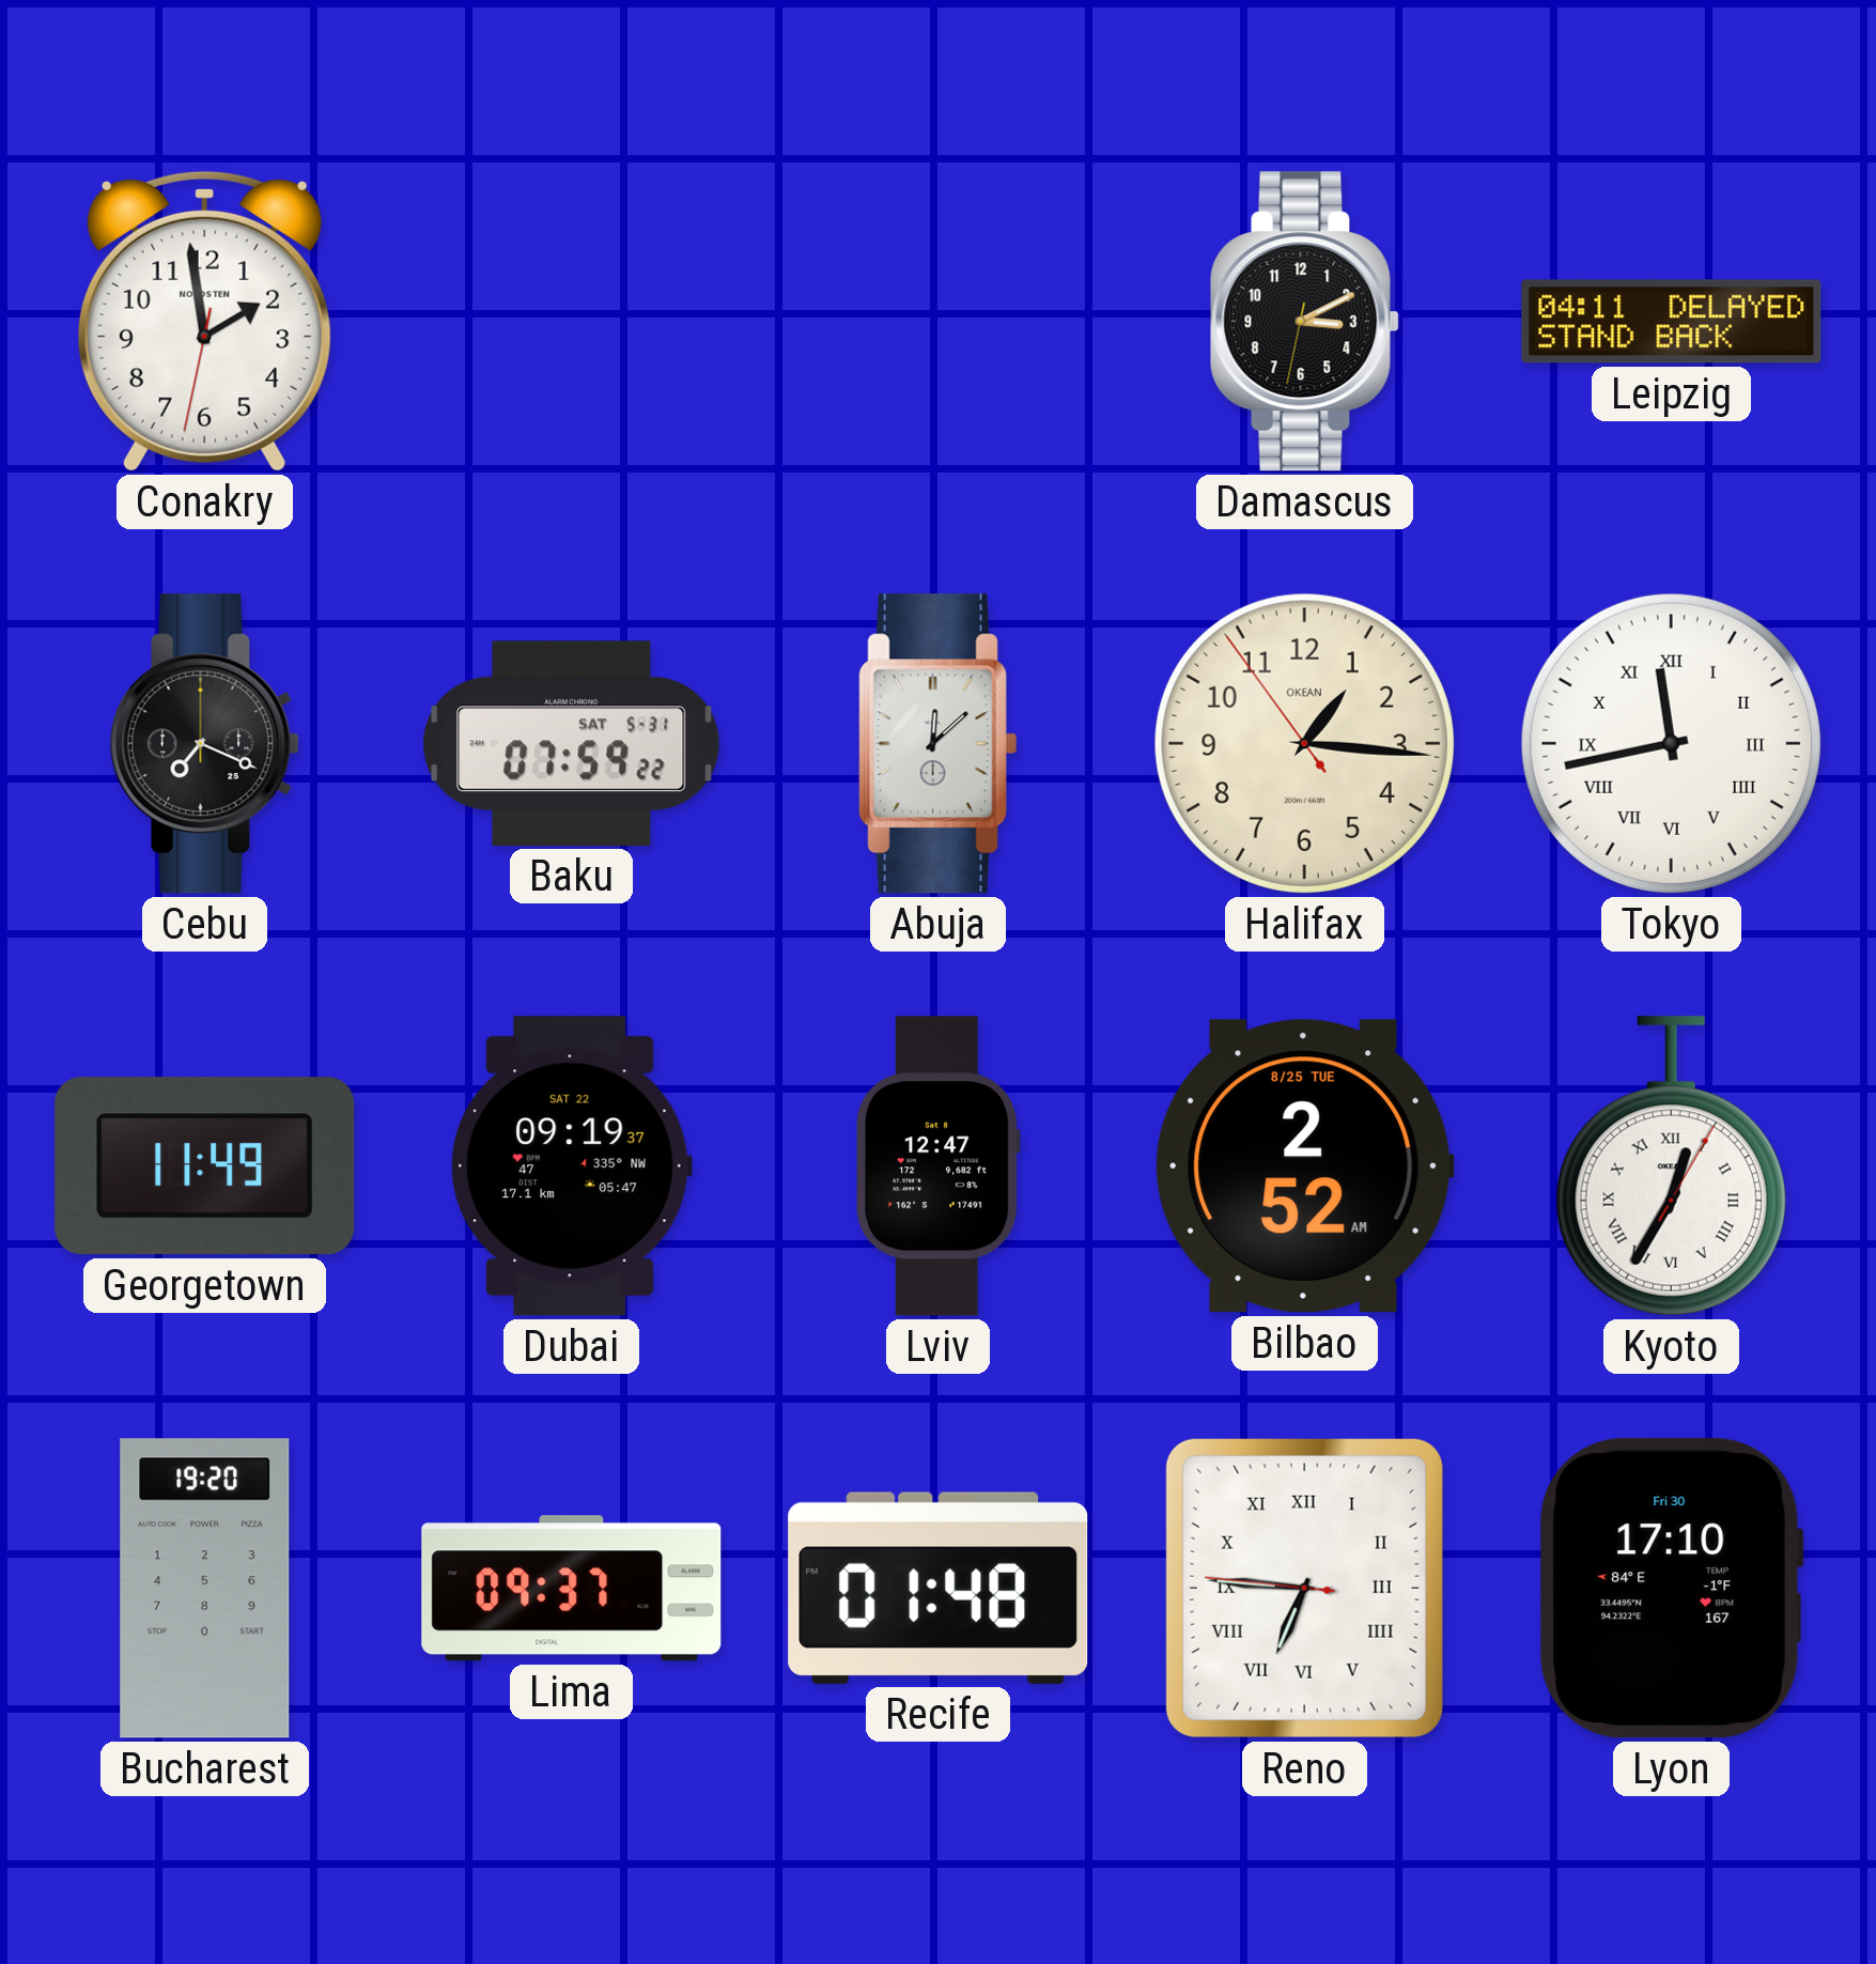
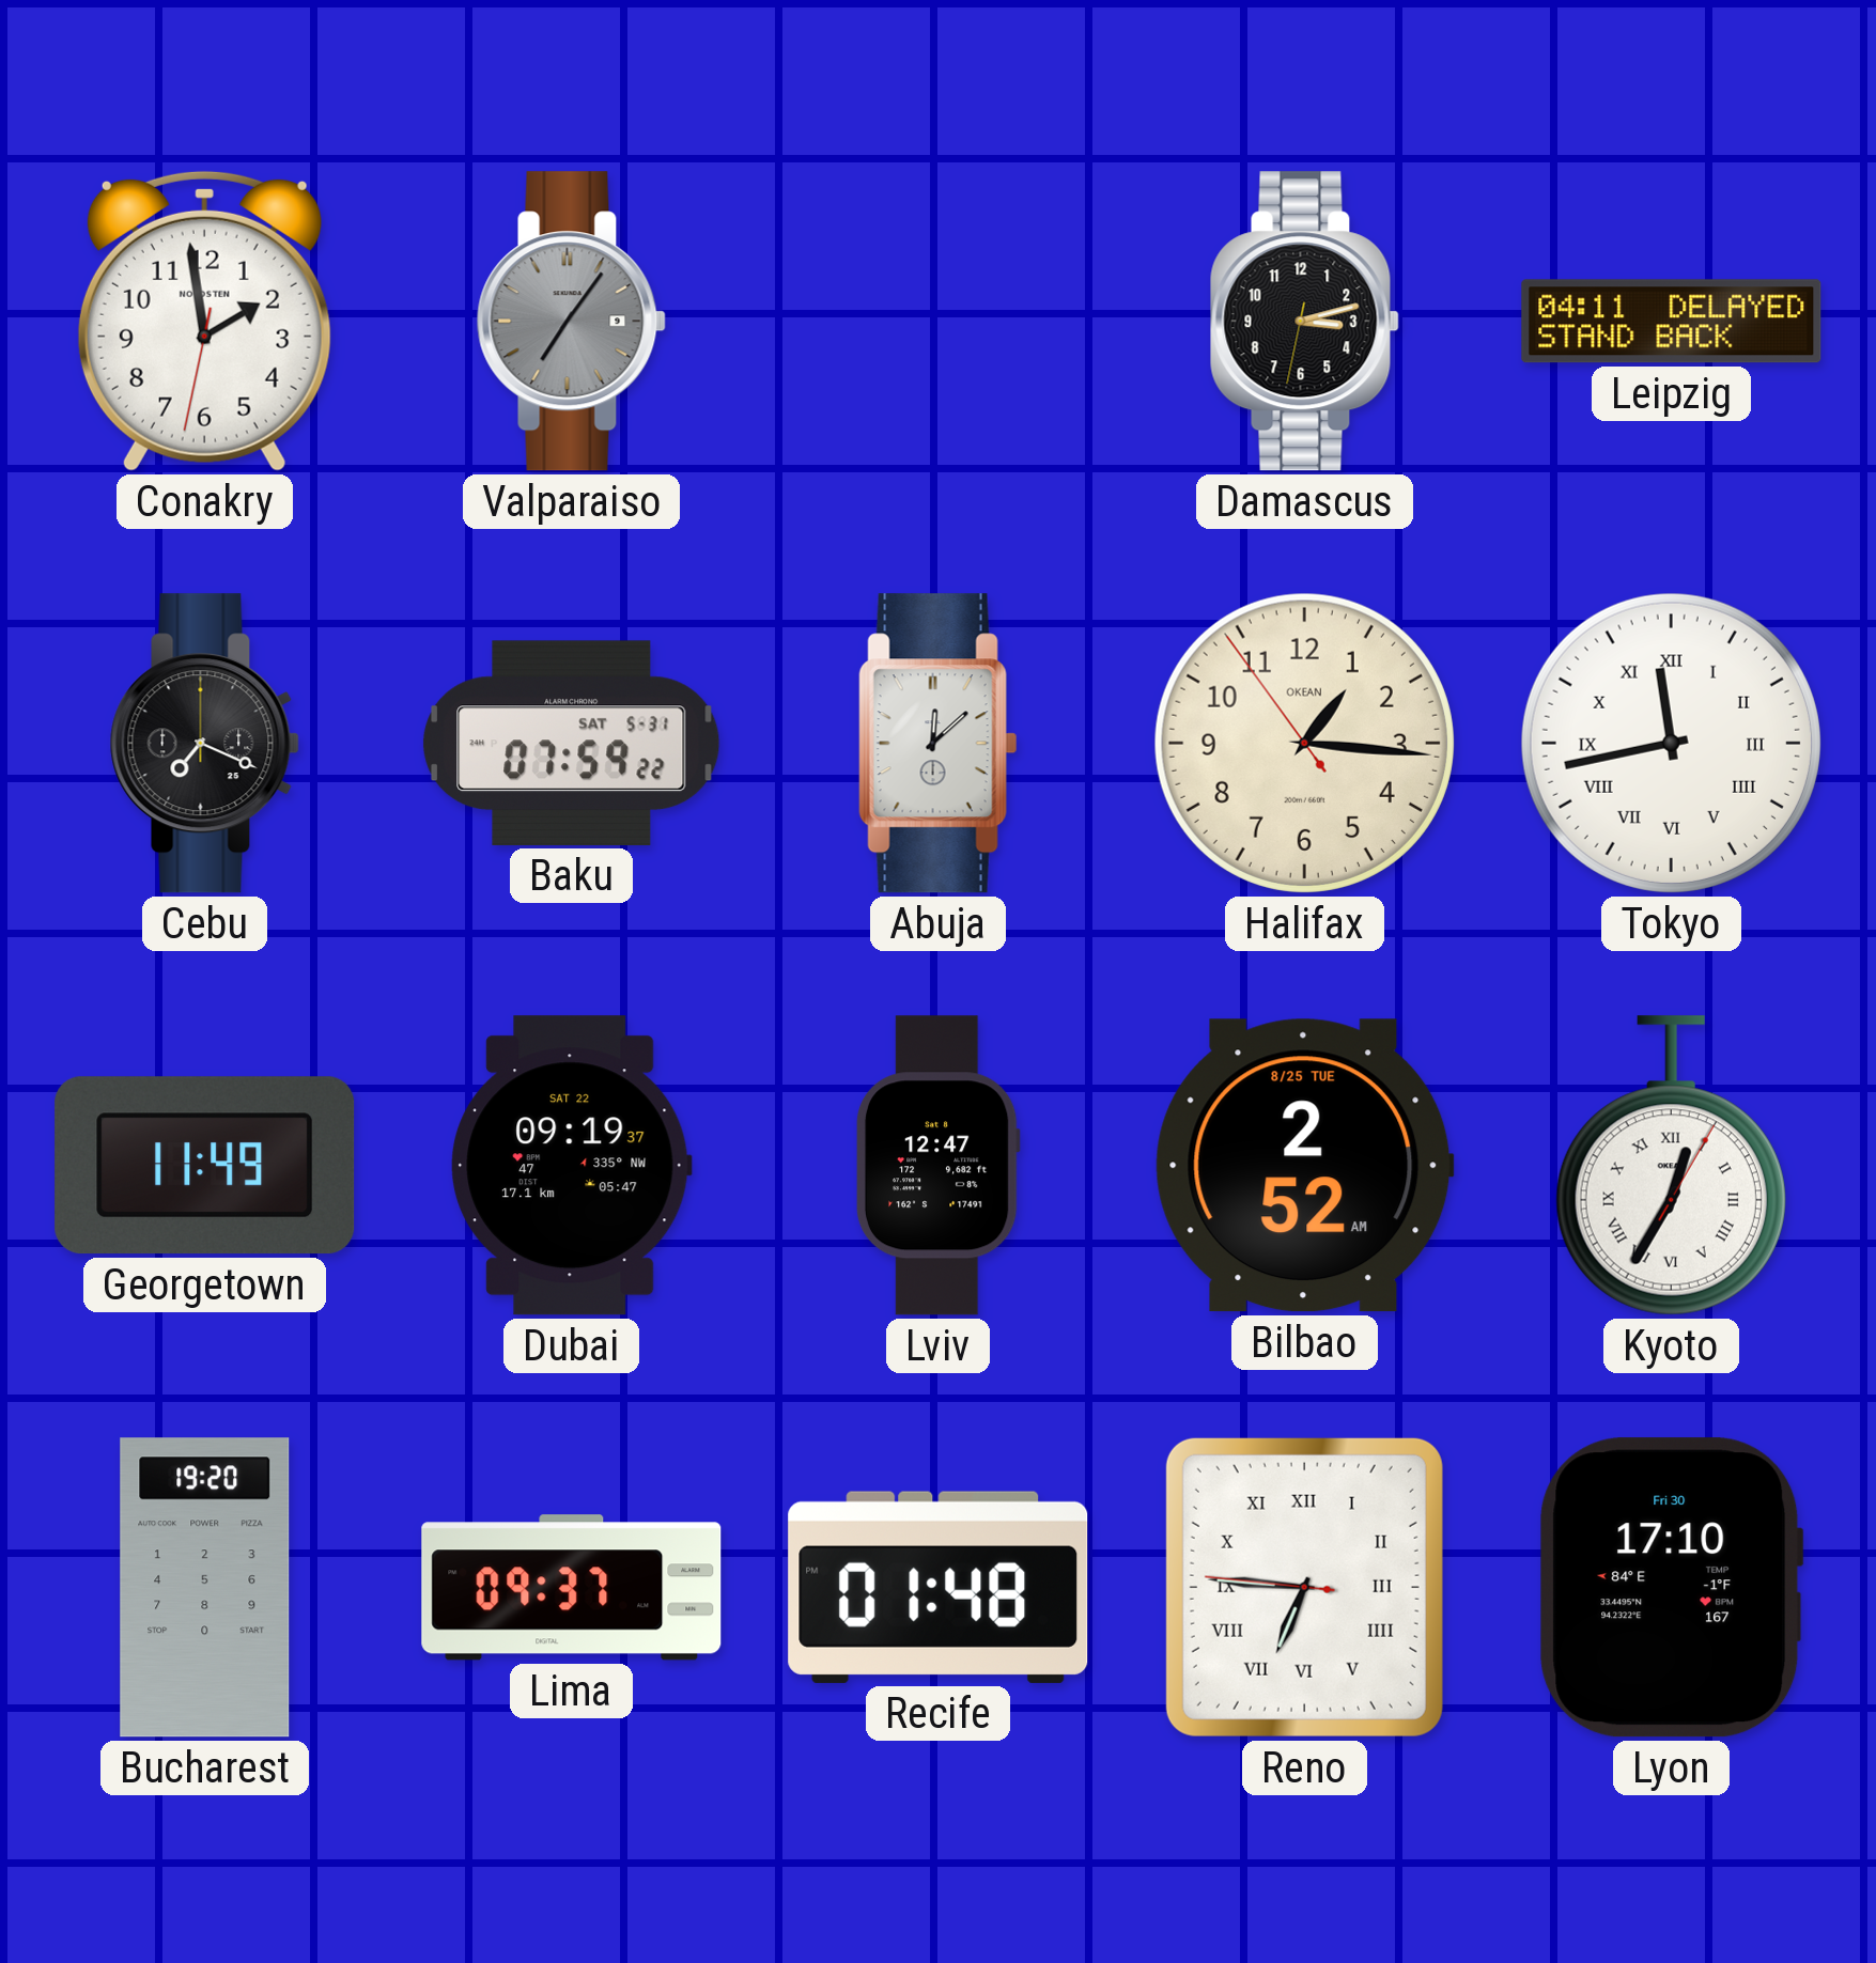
Valparaiso: none -> 7:06 (571, 322)
Damascus: 3:10 -> 3:12 (1304, 322)
